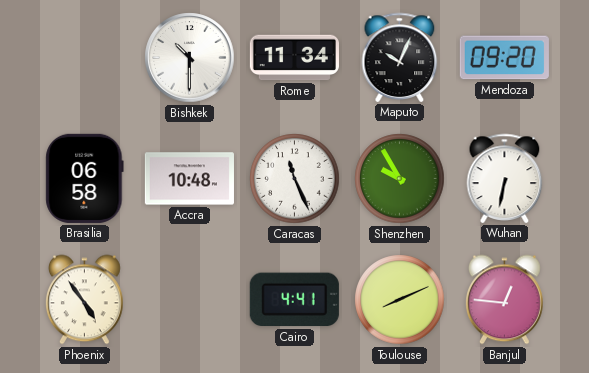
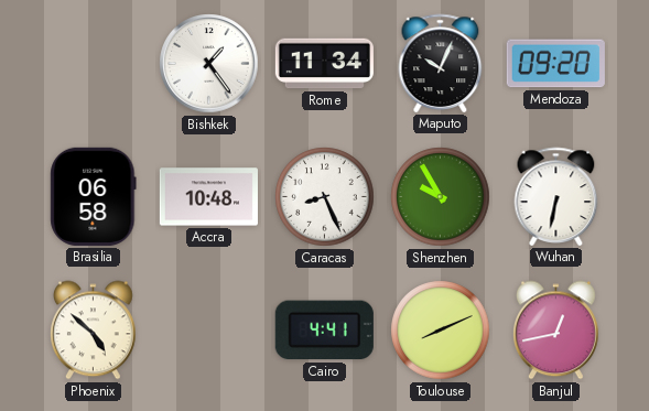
Bishkek: 10:30 -> 1:24 (209, 64)
Caracas: 11:26 -> 8:26 (325, 197)
Phoenix: 4:54 -> 4:52 (94, 331)
Banjul: 12:46 -> 12:43 (556, 331)
